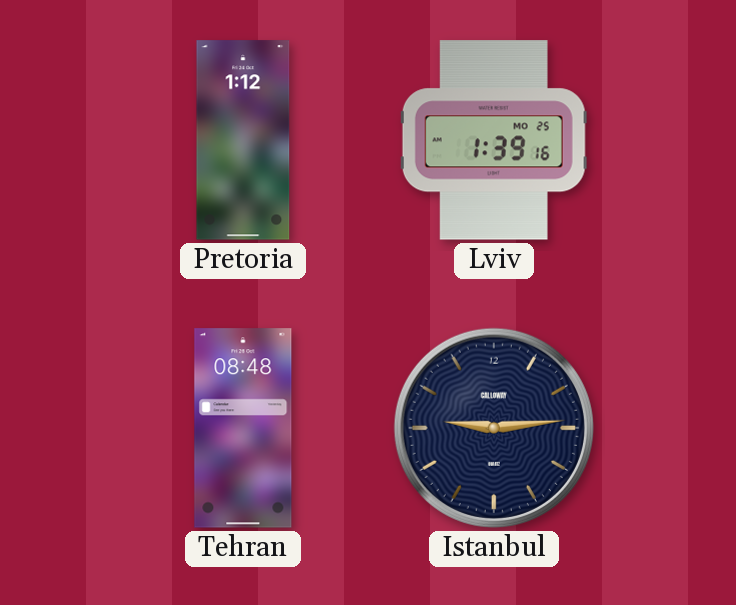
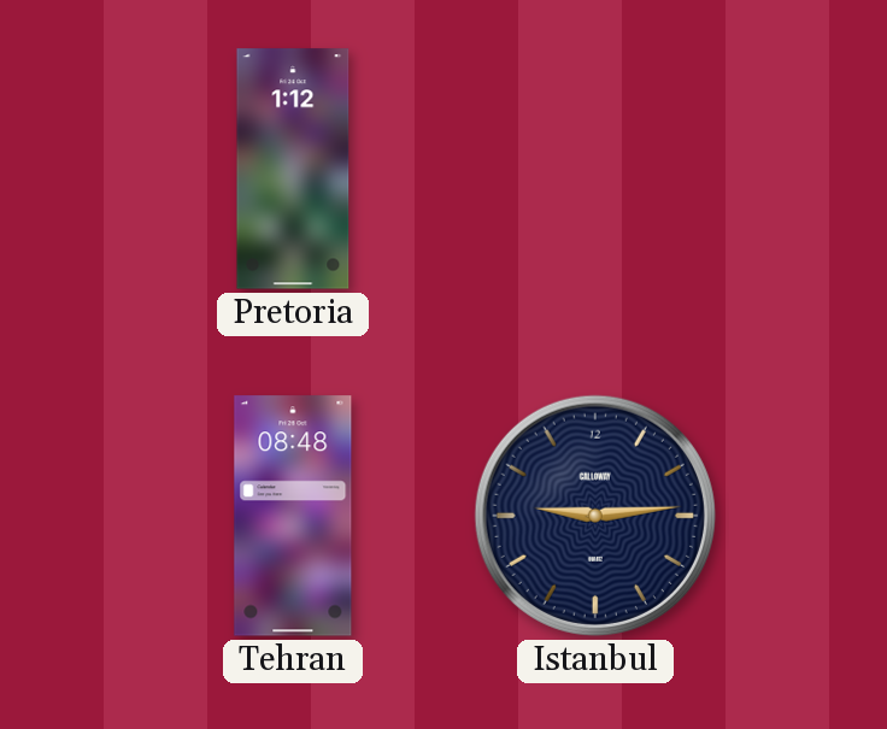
Lviv: 1:39 -> none (494, 140)
